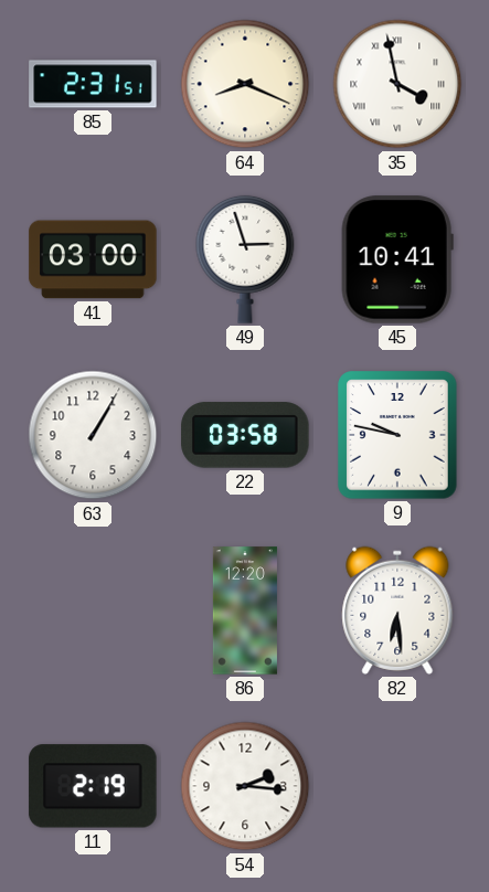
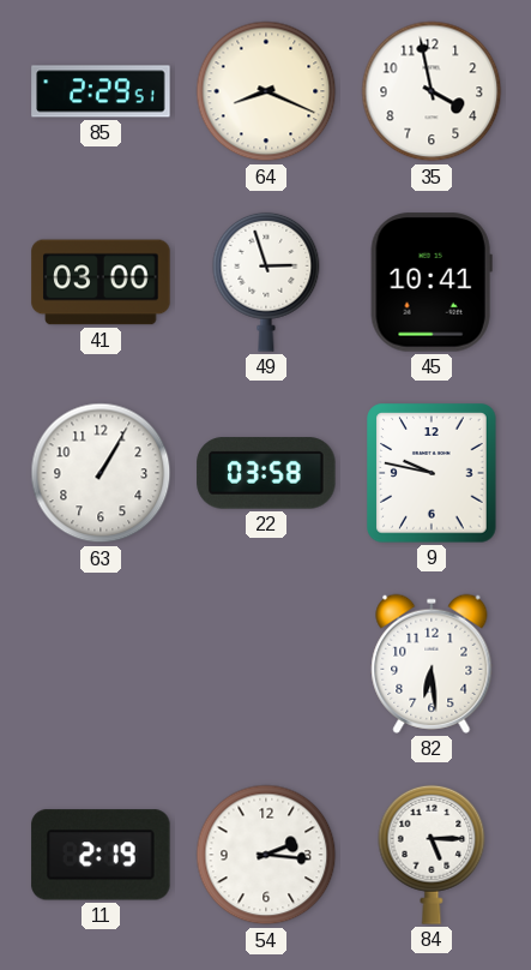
85: 2:31 -> 2:29 (101, 91)
35 numerals: Roman -> Arabic (432, 91)
86: 12:20 -> none (245, 610)
84: none -> 5:15 (432, 855)
